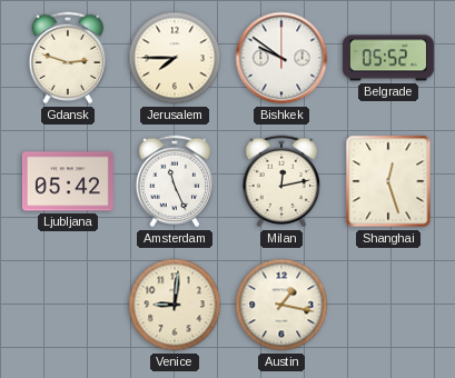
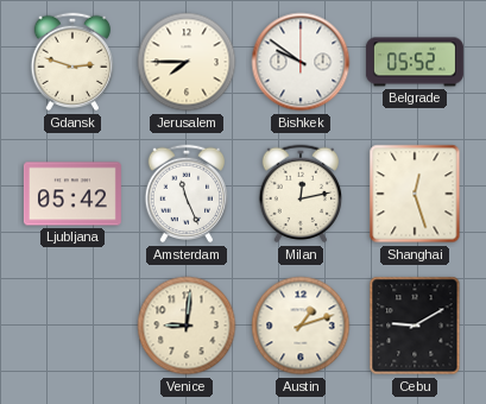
Austin: 1:17 -> 1:12 (301, 326)
Cebu: none -> 9:10 (415, 326)
